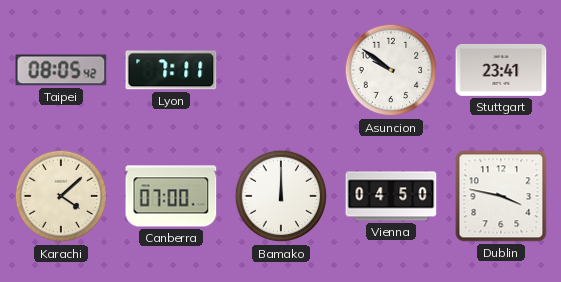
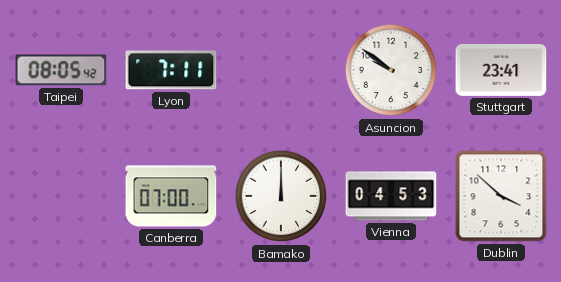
Karachi: 4:08 -> none (61, 196)
Vienna: 04:50 -> 04:53 (391, 196)
Dublin: 3:47 -> 3:52 (501, 196)
